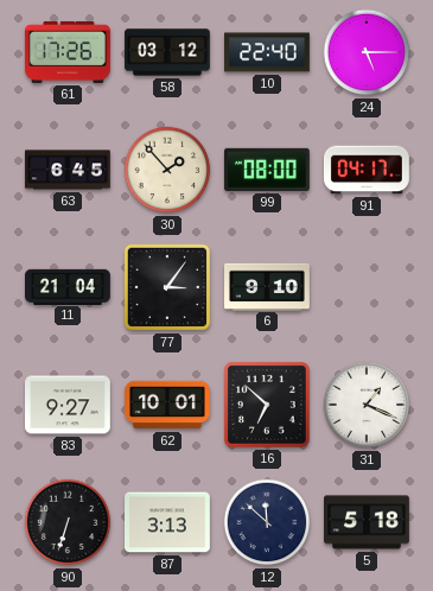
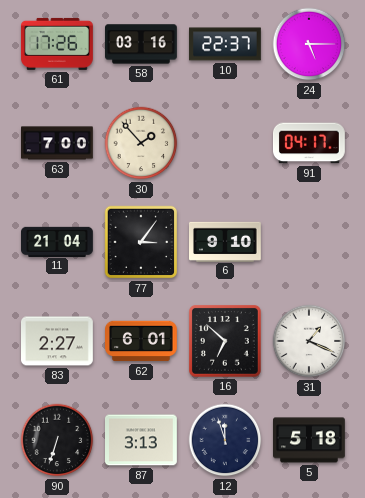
58: 03:12 -> 03:16 (142, 44)
10: 22:40 -> 22:37 (226, 44)
63: 6:45 -> 7:00 (58, 143)
99: 08:00 -> none (267, 170)
83: 9:27 -> 2:27 (58, 341)
62: 10:01 -> 6:01 (142, 341)
12: 11:52 -> 11:57 (225, 440)
